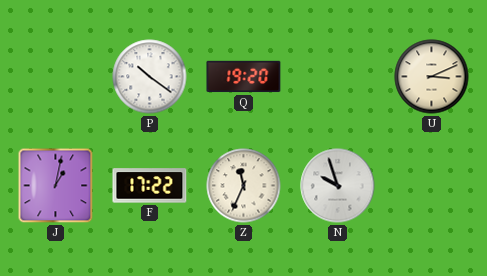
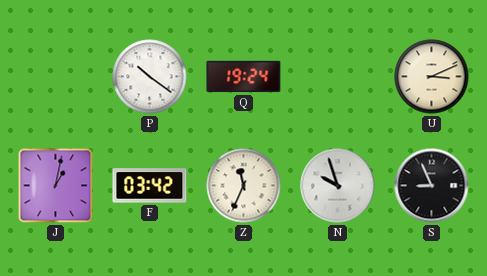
Q: 19:20 -> 19:24 (244, 77)
F: 17:22 -> 03:42 (150, 186)
S: none -> 8:56 (432, 186)
